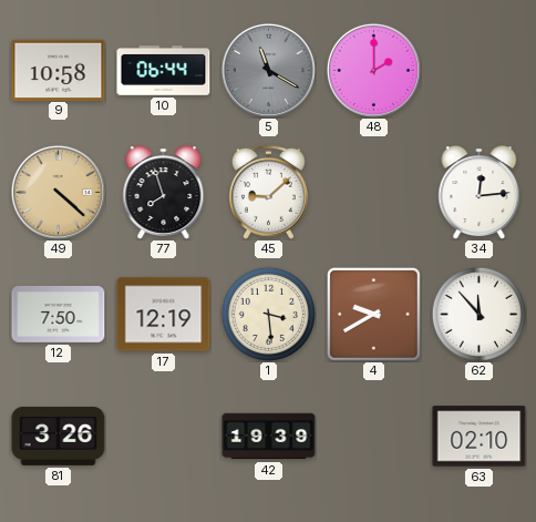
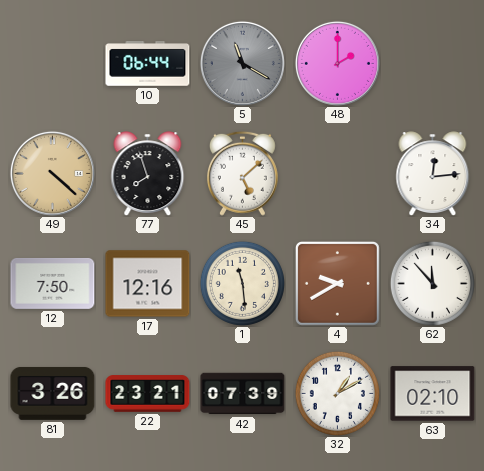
9: 10:58 -> none (59, 70)
45: 9:08 -> 5:08 (242, 173)
17: 12:19 -> 12:16 (148, 284)
1: 3:29 -> 11:29 (242, 283)
22: none -> 23:21 (148, 394)
42: 19:39 -> 07:39 (243, 394)
32: none -> 1:10 (337, 393)
